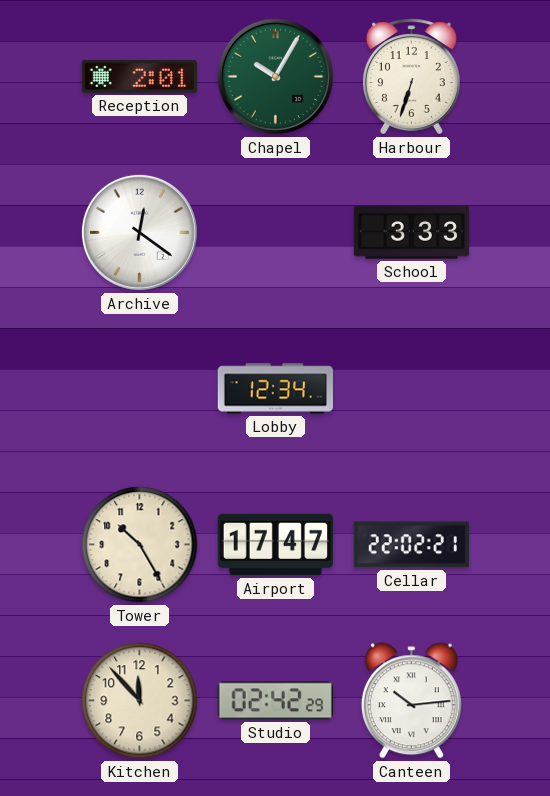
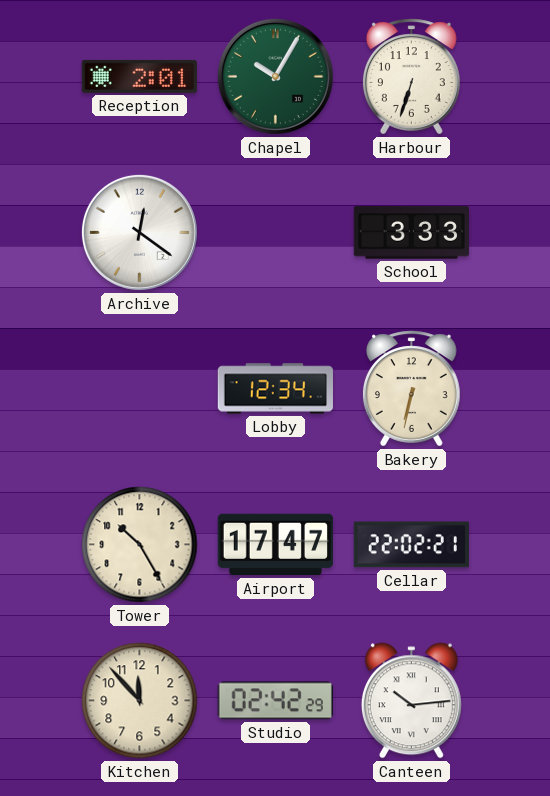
Bakery: none -> 6:32 (411, 389)
